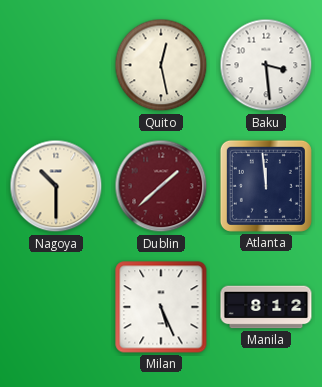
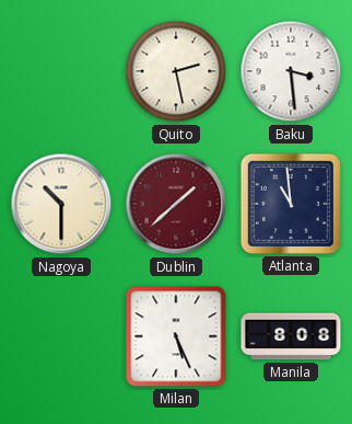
Quito: 12:28 -> 2:28 (176, 71)
Atlanta: 11:59 -> 10:59 (291, 204)
Manila: 8:12 -> 8:08 (291, 336)
